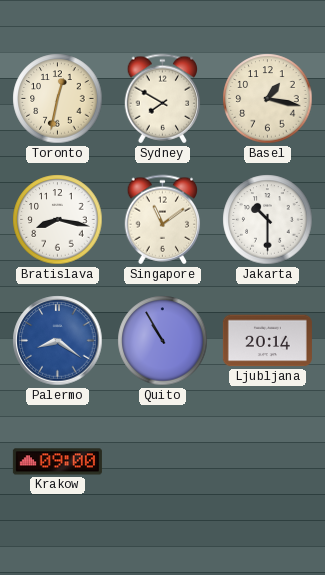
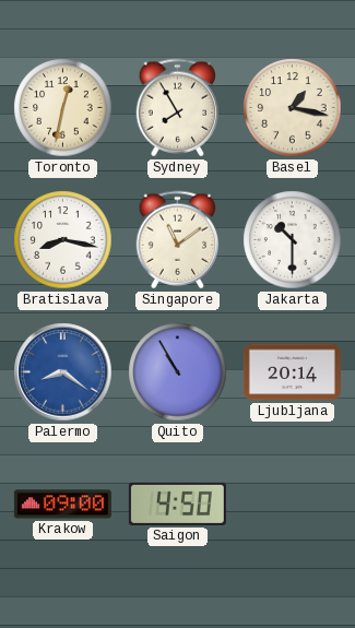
Sydney: 7:50 -> 7:55 (178, 108)
Saigon: none -> 4:50 (177, 503)
